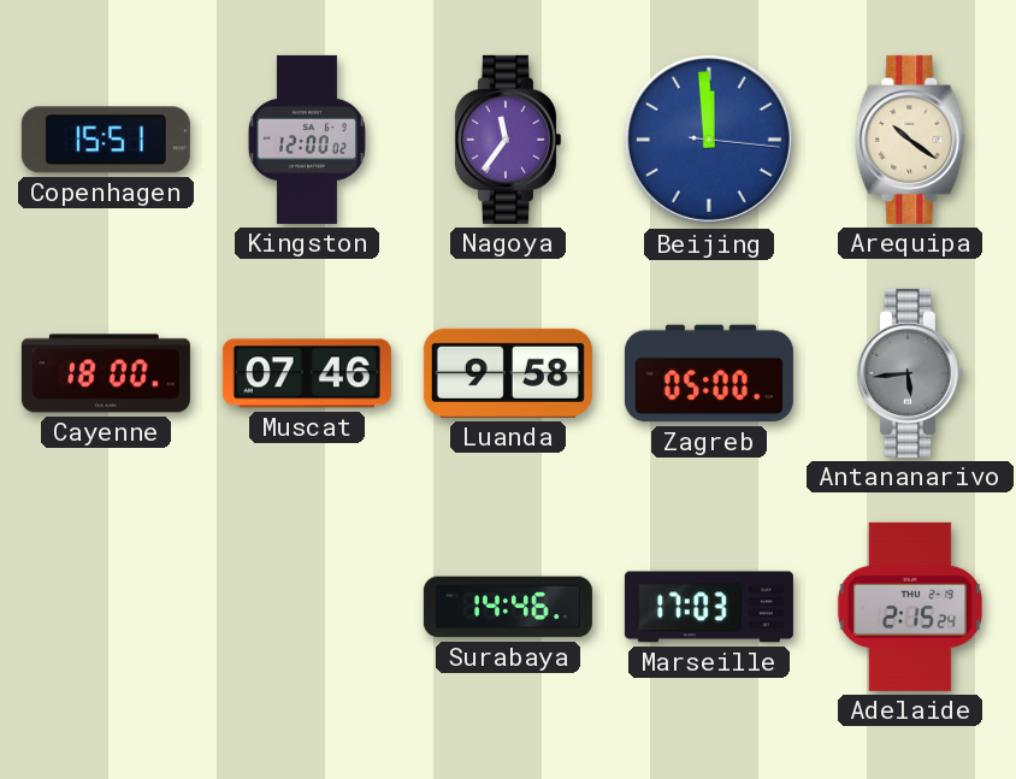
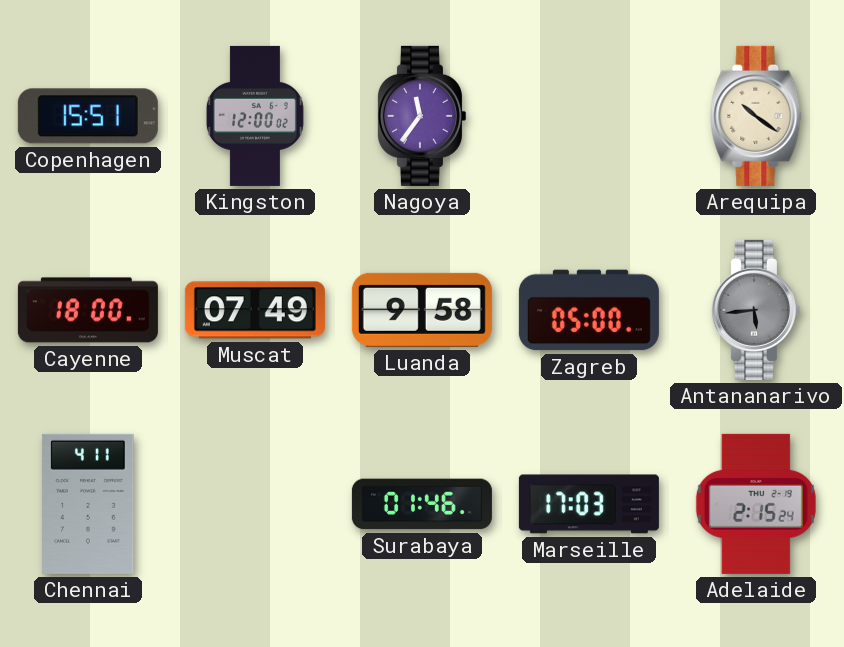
Beijing: 11:59 -> none (709, 140)
Muscat: 07:46 -> 07:49 (255, 310)
Chennai: none -> 4:11 (88, 504)
Surabaya: 14:46 -> 01:46 (422, 504)
